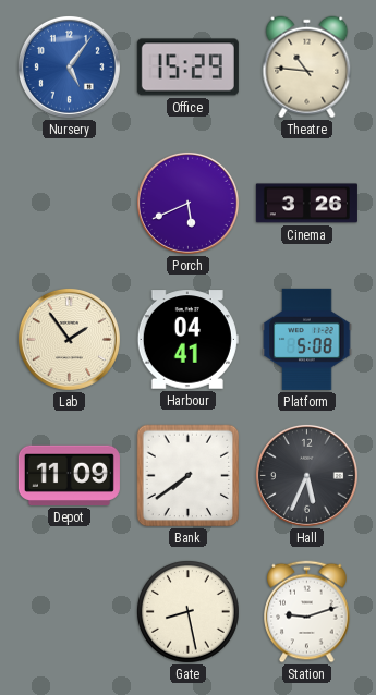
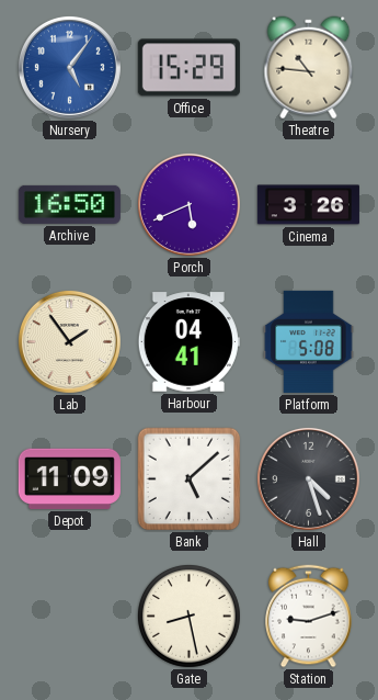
Archive: none -> 16:50 (69, 204)
Bank: 7:39 -> 5:08 (190, 479)
Hall: 5:34 -> 4:27 (308, 478)
